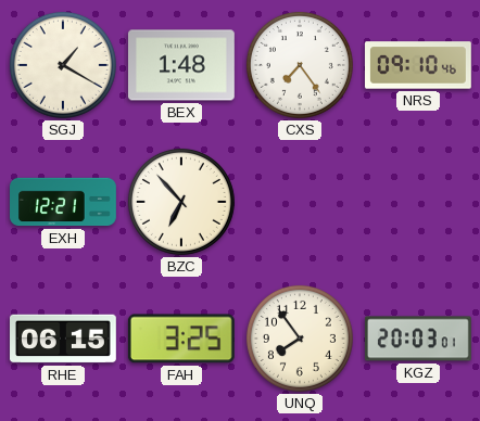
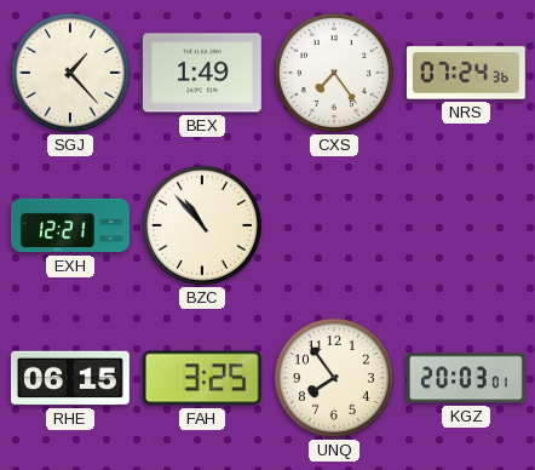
SGJ: 1:20 -> 1:23 (70, 73)
BEX: 1:48 -> 1:49 (202, 73)
NRS: 09:10 -> 07:24 (467, 73)
BZC: 6:53 -> 10:53 (202, 225)
